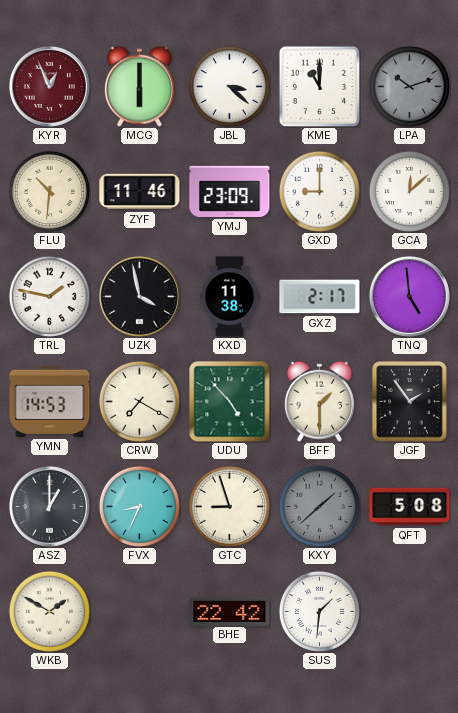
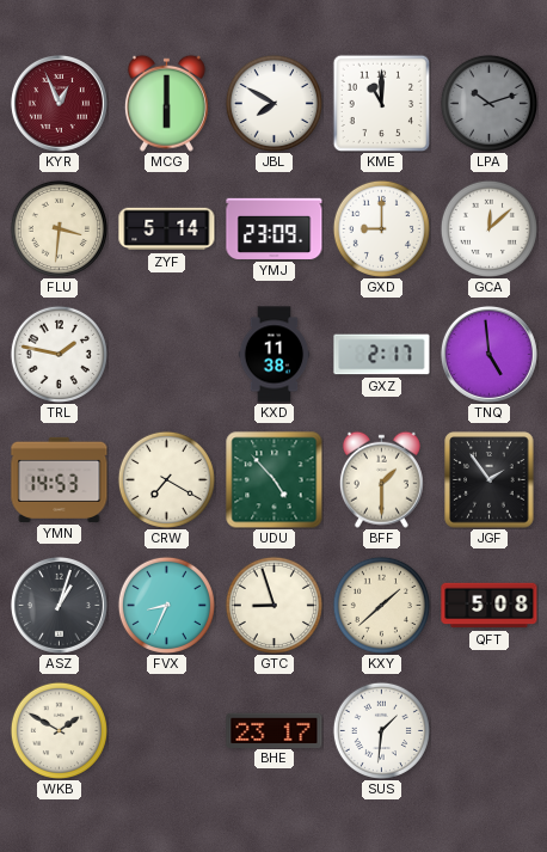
JBL: 3:22 -> 7:50 (273, 103)
FLU: 10:31 -> 3:31 (59, 228)
ZYF: 11:46 -> 5:14 (167, 229)
UZK: 3:58 -> none (139, 296)
ASZ: 1:00 -> 1:03 (59, 605)
KXY dial: grey -> cream (381, 605)
BHE: 22:42 -> 23:17 (275, 730)
